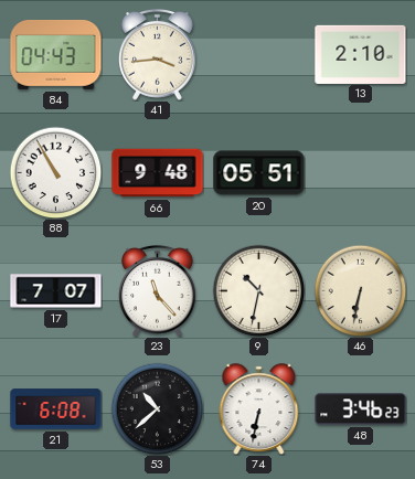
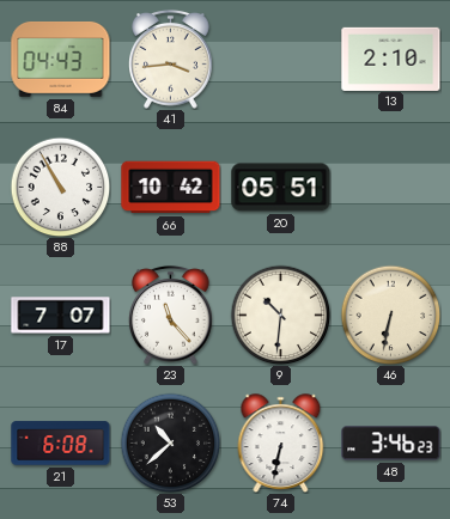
66: 9:48 -> 10:42 (171, 188)
9: 10:32 -> 10:31 (280, 315)
